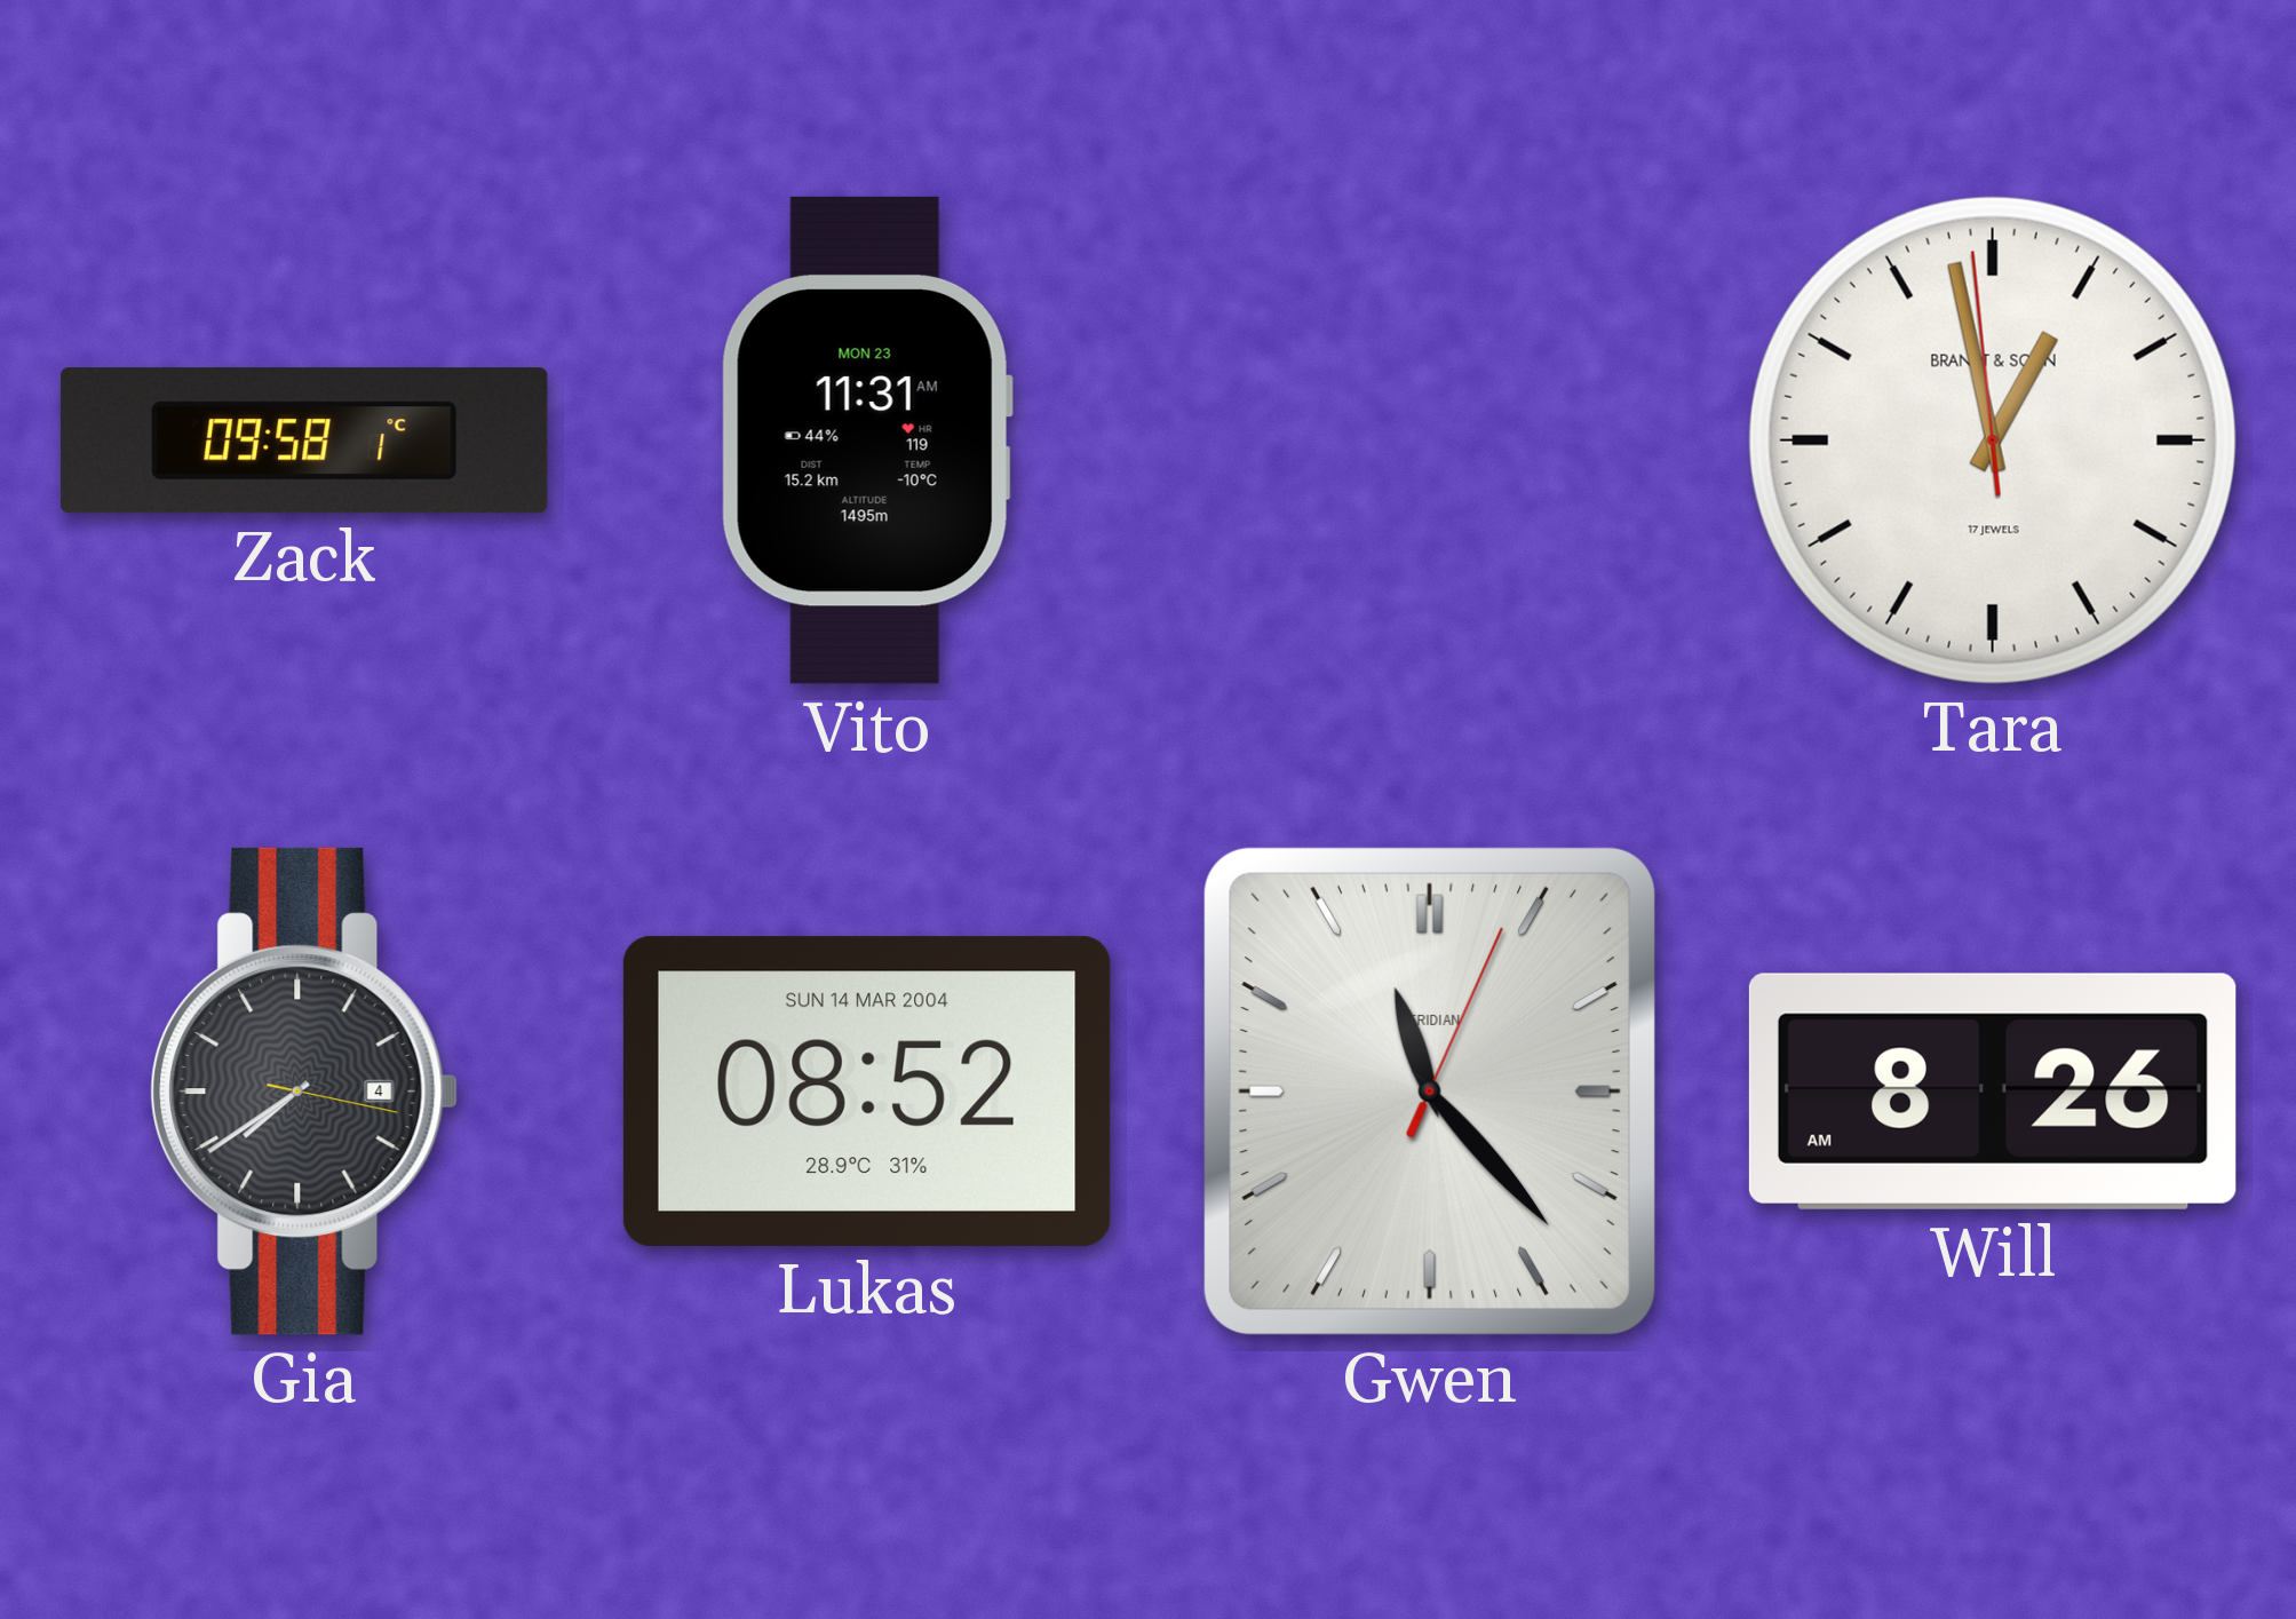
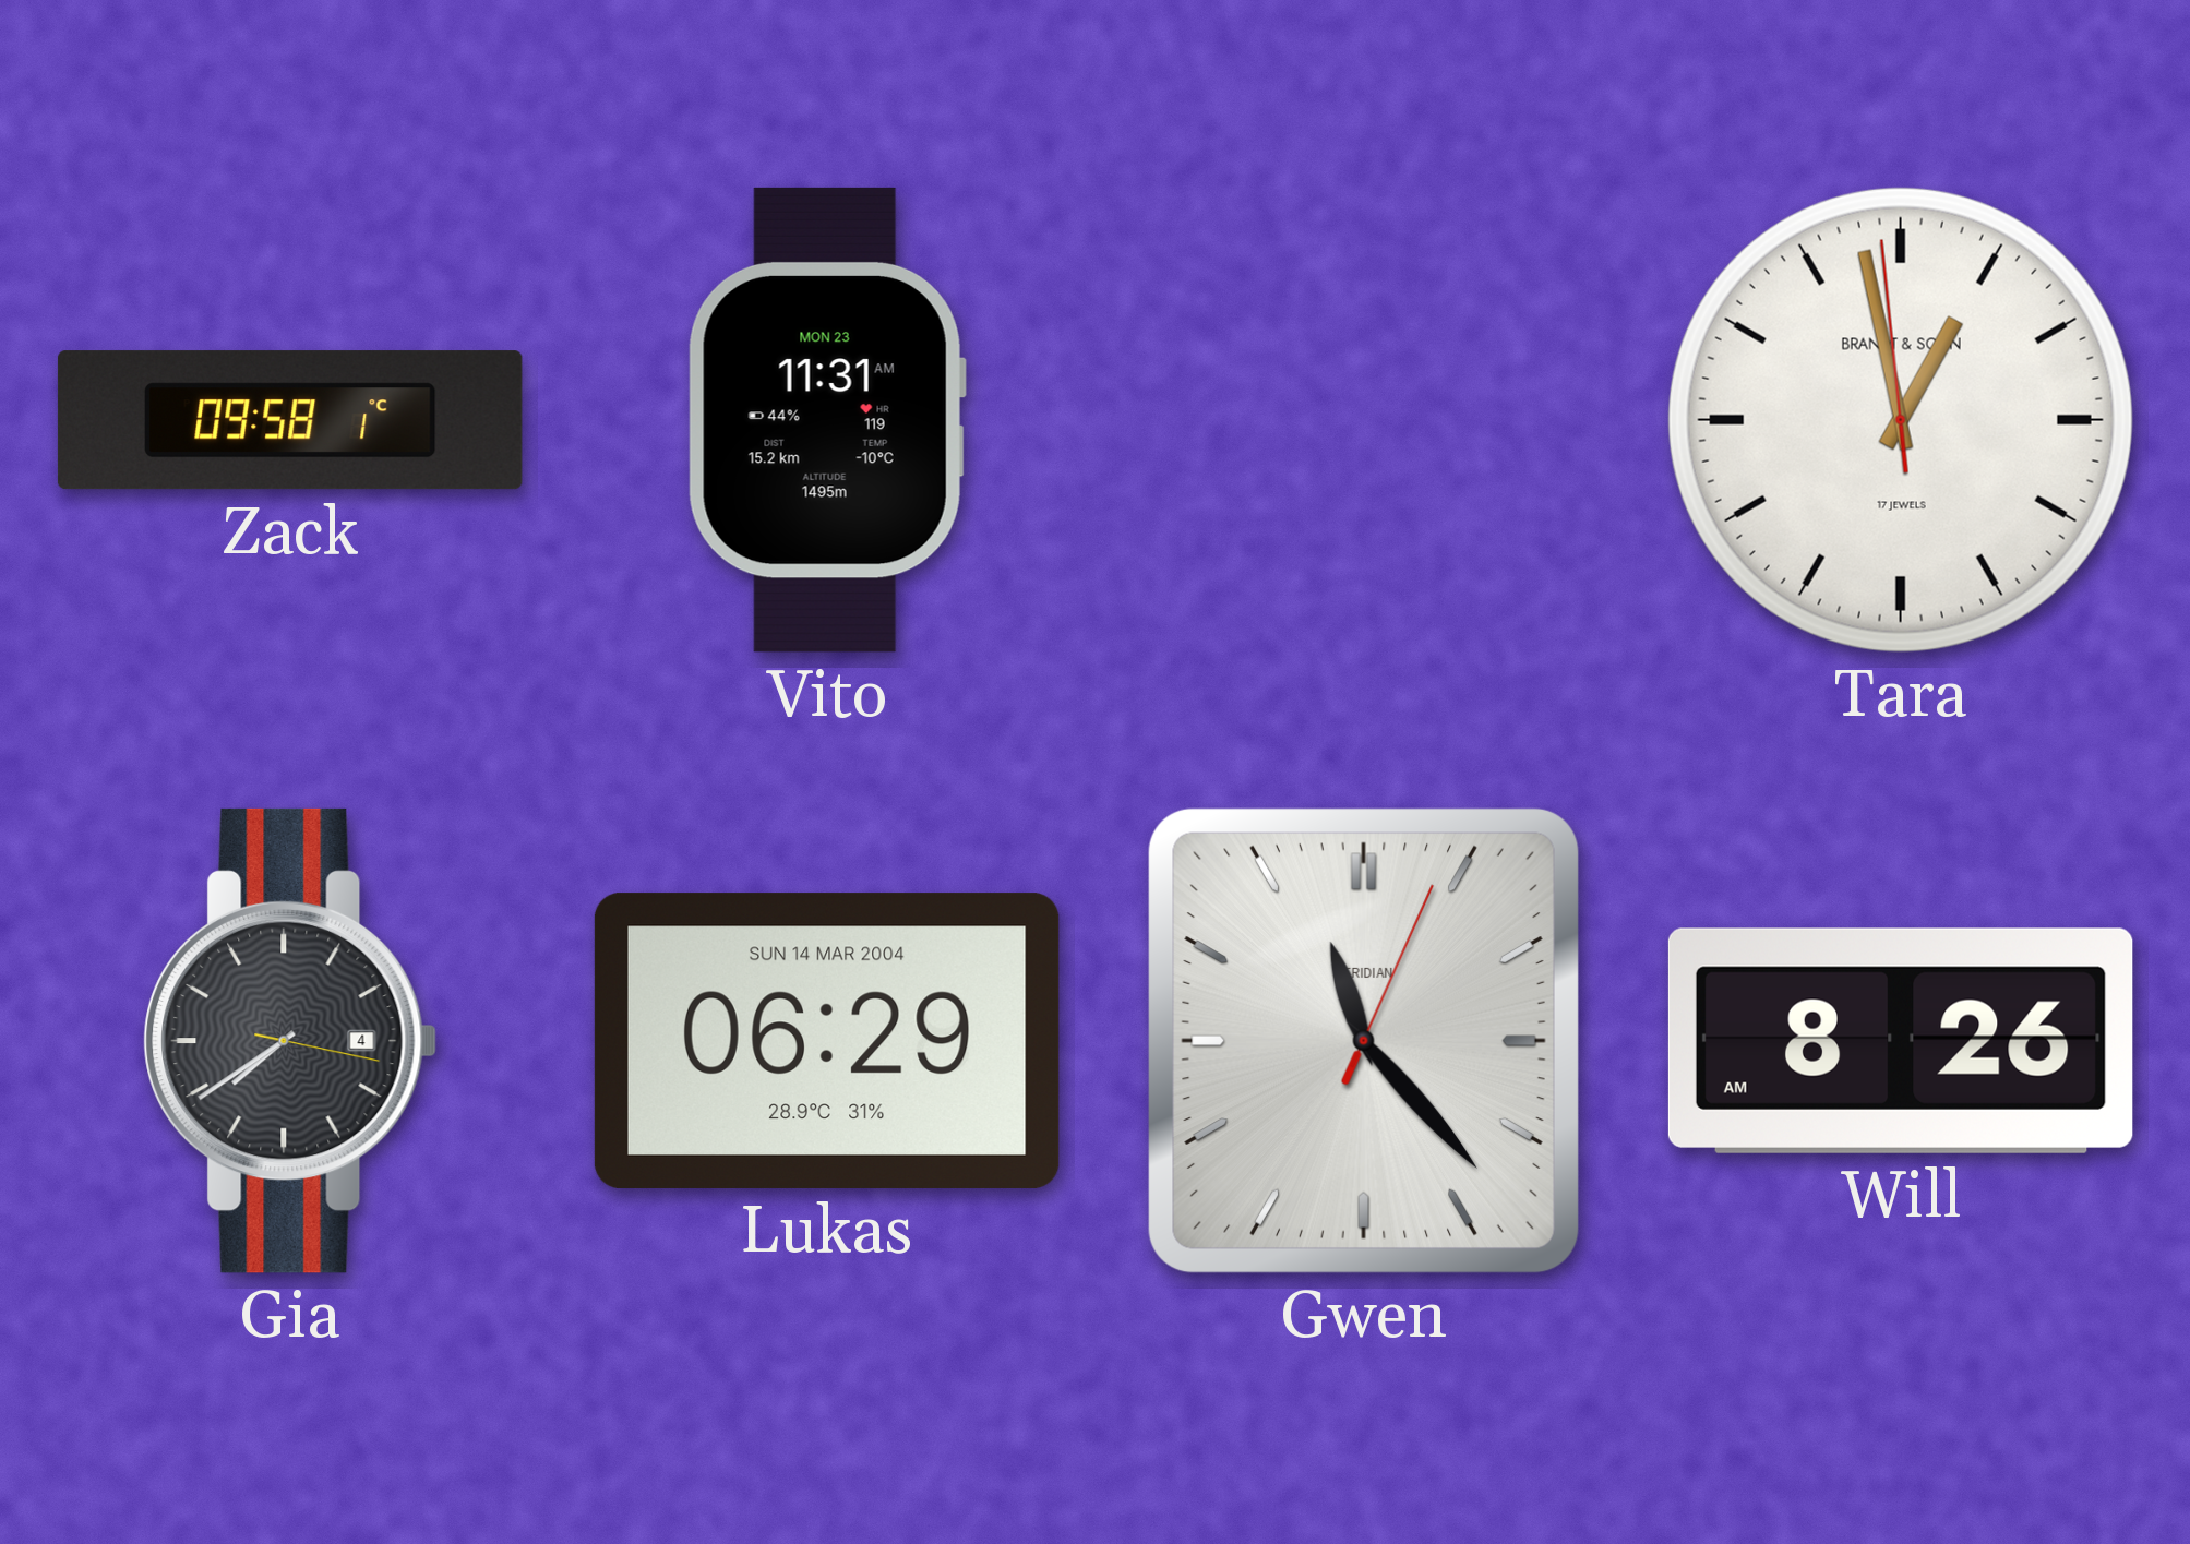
Lukas: 08:52 -> 06:29 (827, 1041)
